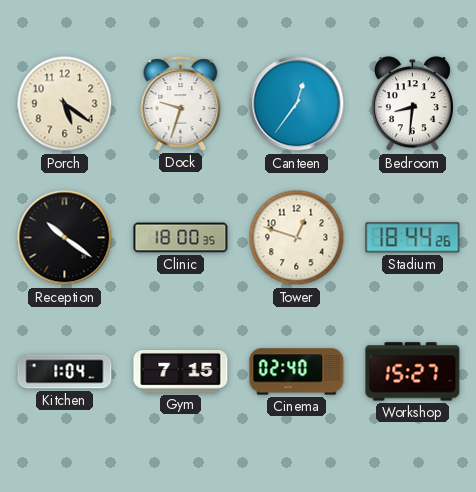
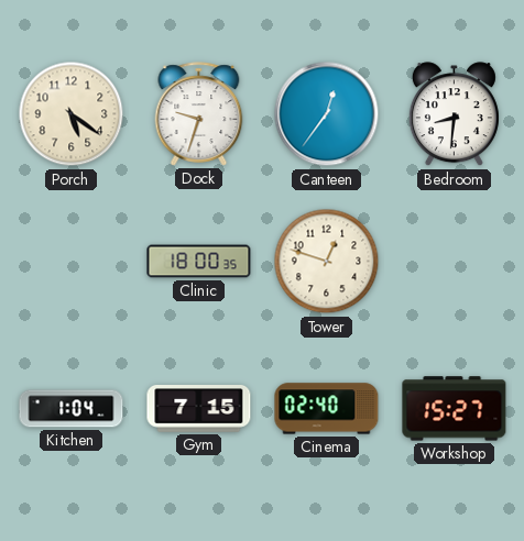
Reception: 10:21 -> none (65, 238)
Stadium: 18:44 -> none (413, 238)
